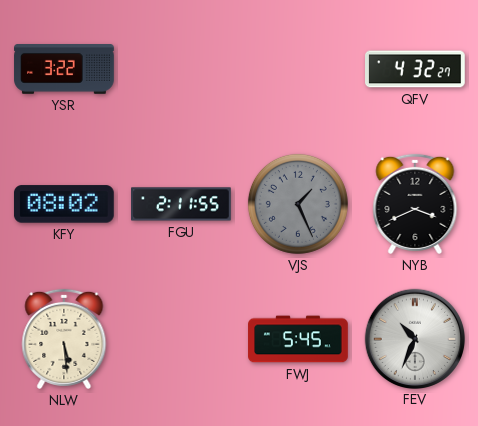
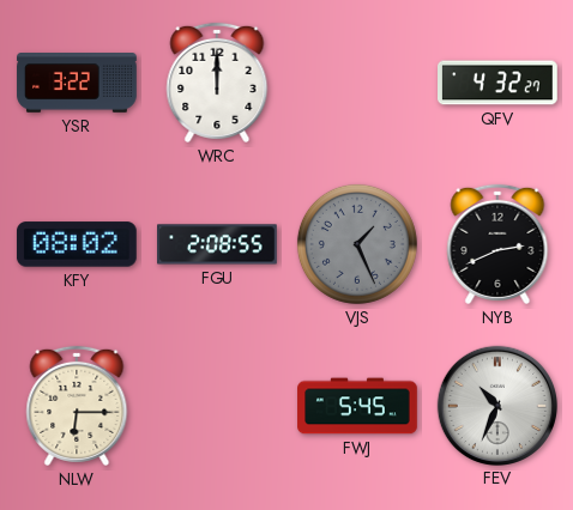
WRC: none -> 12:00 (217, 83)
FGU: 2:11 -> 2:08 (217, 244)
NYB: 3:41 -> 2:41 (497, 244)
NLW: 5:29 -> 6:15 (77, 406)
